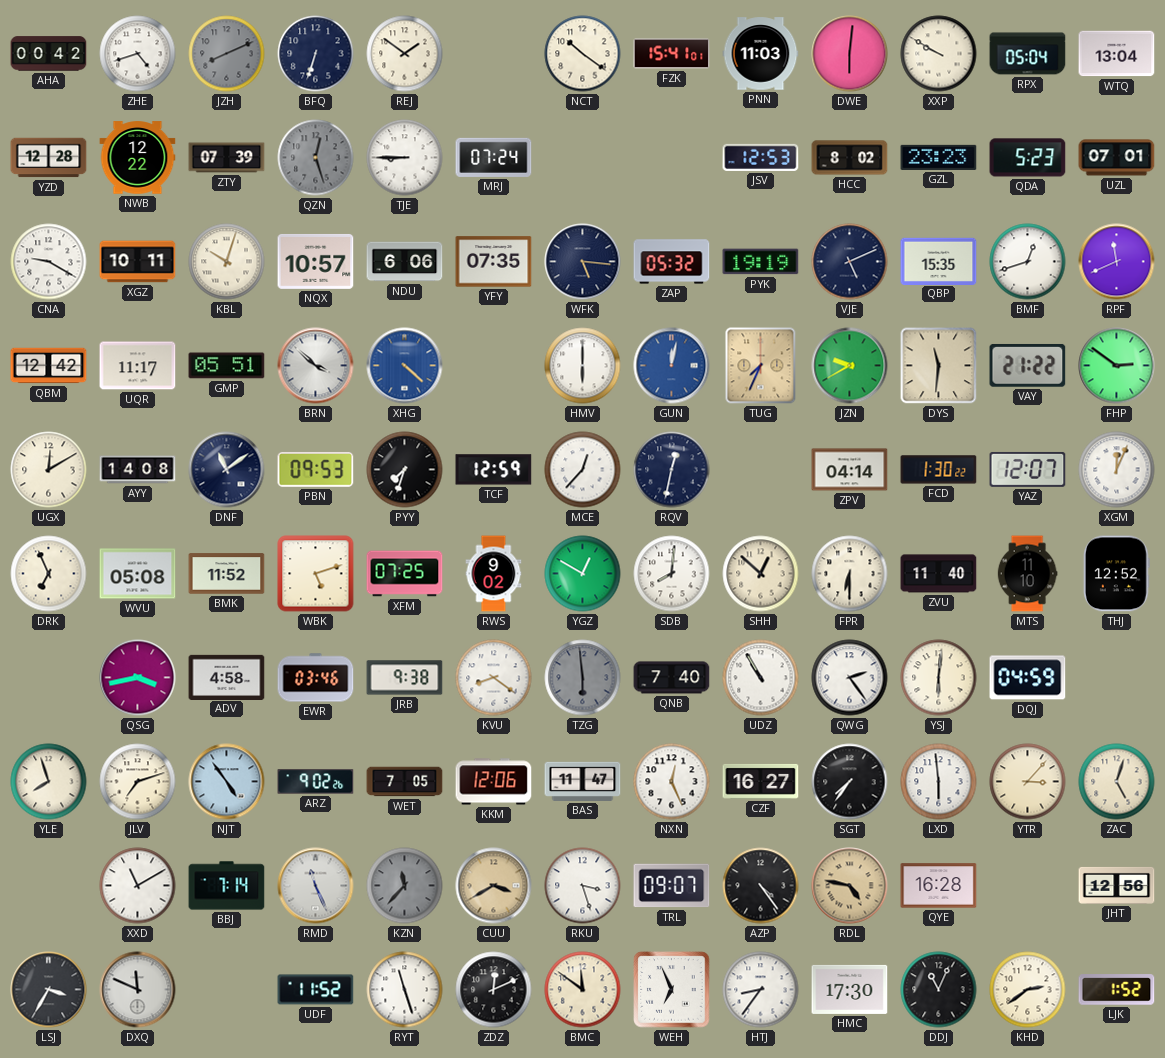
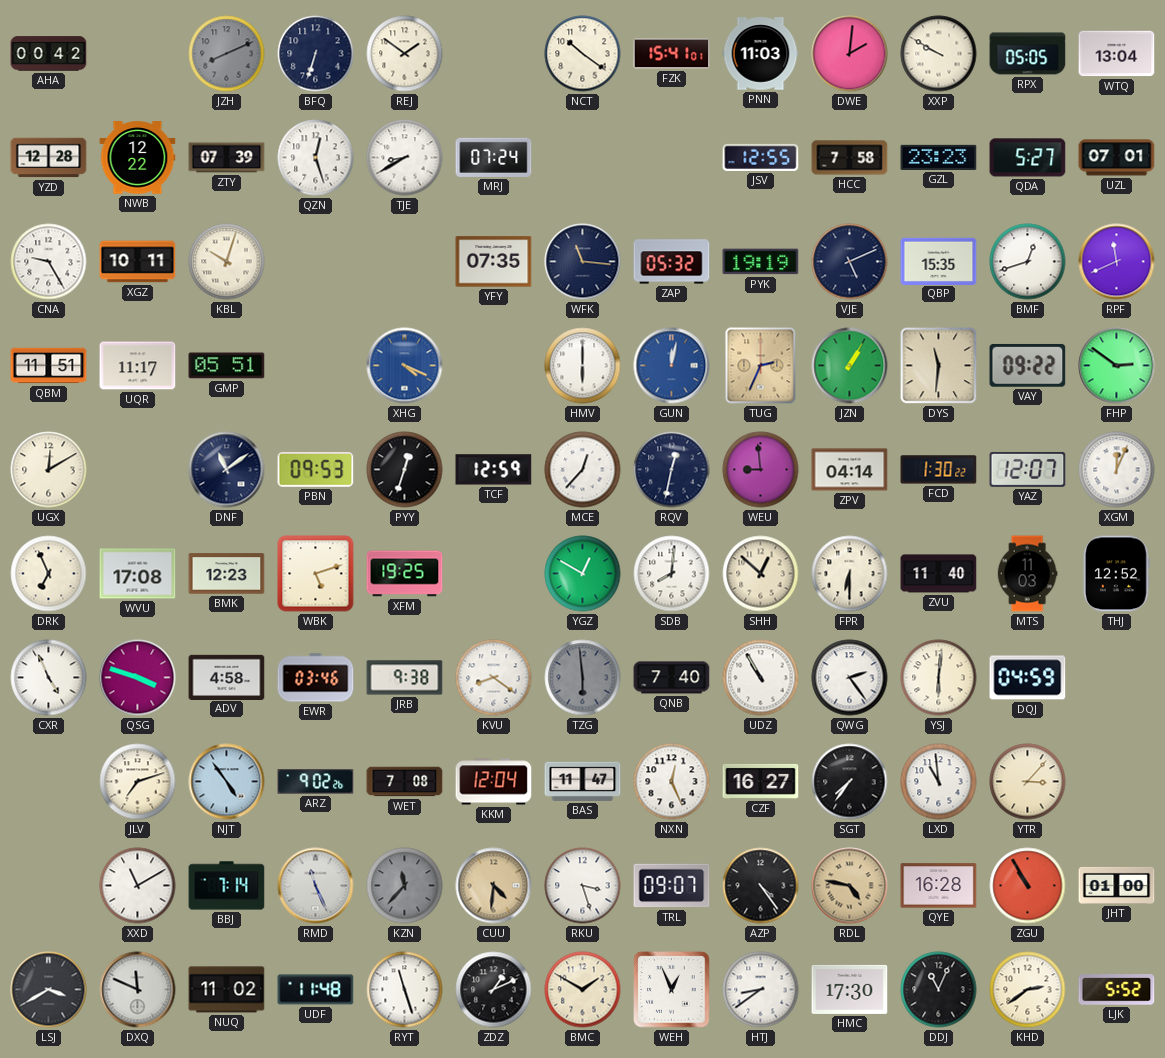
ZHE: 4:42 -> none (138, 54)
DWE: 6:01 -> 2:01 (850, 54)
RPX: 05:04 -> 05:05 (1028, 54)
QZN dial: grey -> white (316, 158)
TJE: 8:45 -> 8:40 (405, 158)
JSV: 12:53 -> 12:55 (761, 157)
HCC: 8:02 -> 7:58 (850, 158)
QDA: 5:23 -> 5:27 (1028, 158)
CNA: 9:20 -> 9:25 (49, 262)
NQX: 10:57 -> none (316, 261)
NDU: 6:06 -> none (405, 262)
WFK: 5:16 -> 11:16 (583, 262)
QBM: 12:42 -> 11:51 (49, 366)
BRN: 3:52 -> none (316, 366)
XHG: 4:22 -> 4:19 (405, 366)
TUG: 7:34 -> 2:34 (761, 366)
JZN: 9:40 -> 1:05 (850, 366)
VAY: 21:22 -> 09:22 (1028, 366)
AYY: 14:08 -> none (138, 470)
PYY: 7:33 -> 12:33 (405, 470)
WEU: none -> 8:59 (761, 470)
WVU: 05:08 -> 17:08 (138, 574)
BMK: 11:52 -> 12:23 (227, 574)
XFM: 07:25 -> 19:25 (405, 574)
RWS: 9:02 -> none (494, 574)
MTS: 11:10 -> 11:03 (1027, 574)
CXR: none -> 4:56 (49, 678)
QSG: 3:43 -> 3:48 (138, 678)
YLE: 7:57 -> none (49, 782)
WET: 7:05 -> 7:08 (405, 782)
KKM: 12:06 -> 12:04 (494, 782)
LXD: 5:59 -> 10:59 (939, 782)
ZAC: 5:03 -> none (1117, 782)
CUU: 3:40 -> 4:31 (494, 886)
ZGU: none -> 10:55 (1028, 886)
JHT: 12:56 -> 01:00 (1117, 885)
LSJ: 3:35 -> 3:40 (49, 990)
NUQ: none -> 11:02 (227, 990)
UDF: 11:52 -> 11:48 (316, 990)
ZDZ: 12:11 -> 1:11 (494, 990)
BMC: 11:51 -> 1:50 (583, 990)
WEH: 6:56 -> 12:56 (672, 990)
HTJ: 8:36 -> 8:39 (761, 990)
LJK: 1:52 -> 5:52 (1117, 990)
